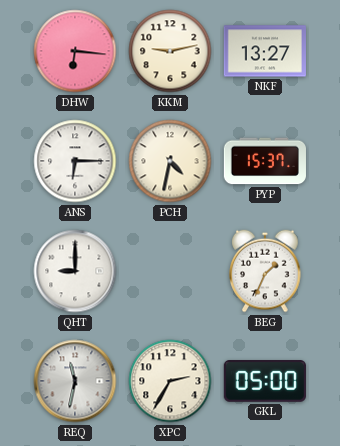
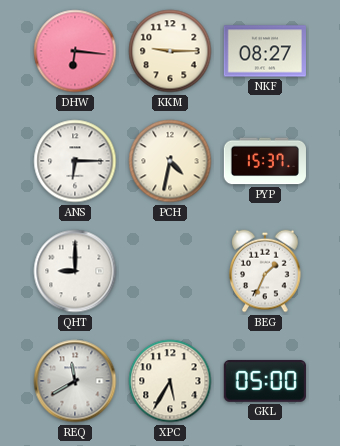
KKM: 9:13 -> 9:15 (170, 51)
NKF: 13:27 -> 08:27 (265, 51)
REQ: 11:32 -> 11:40 (75, 381)
XPC: 2:35 -> 5:35 (170, 381)
